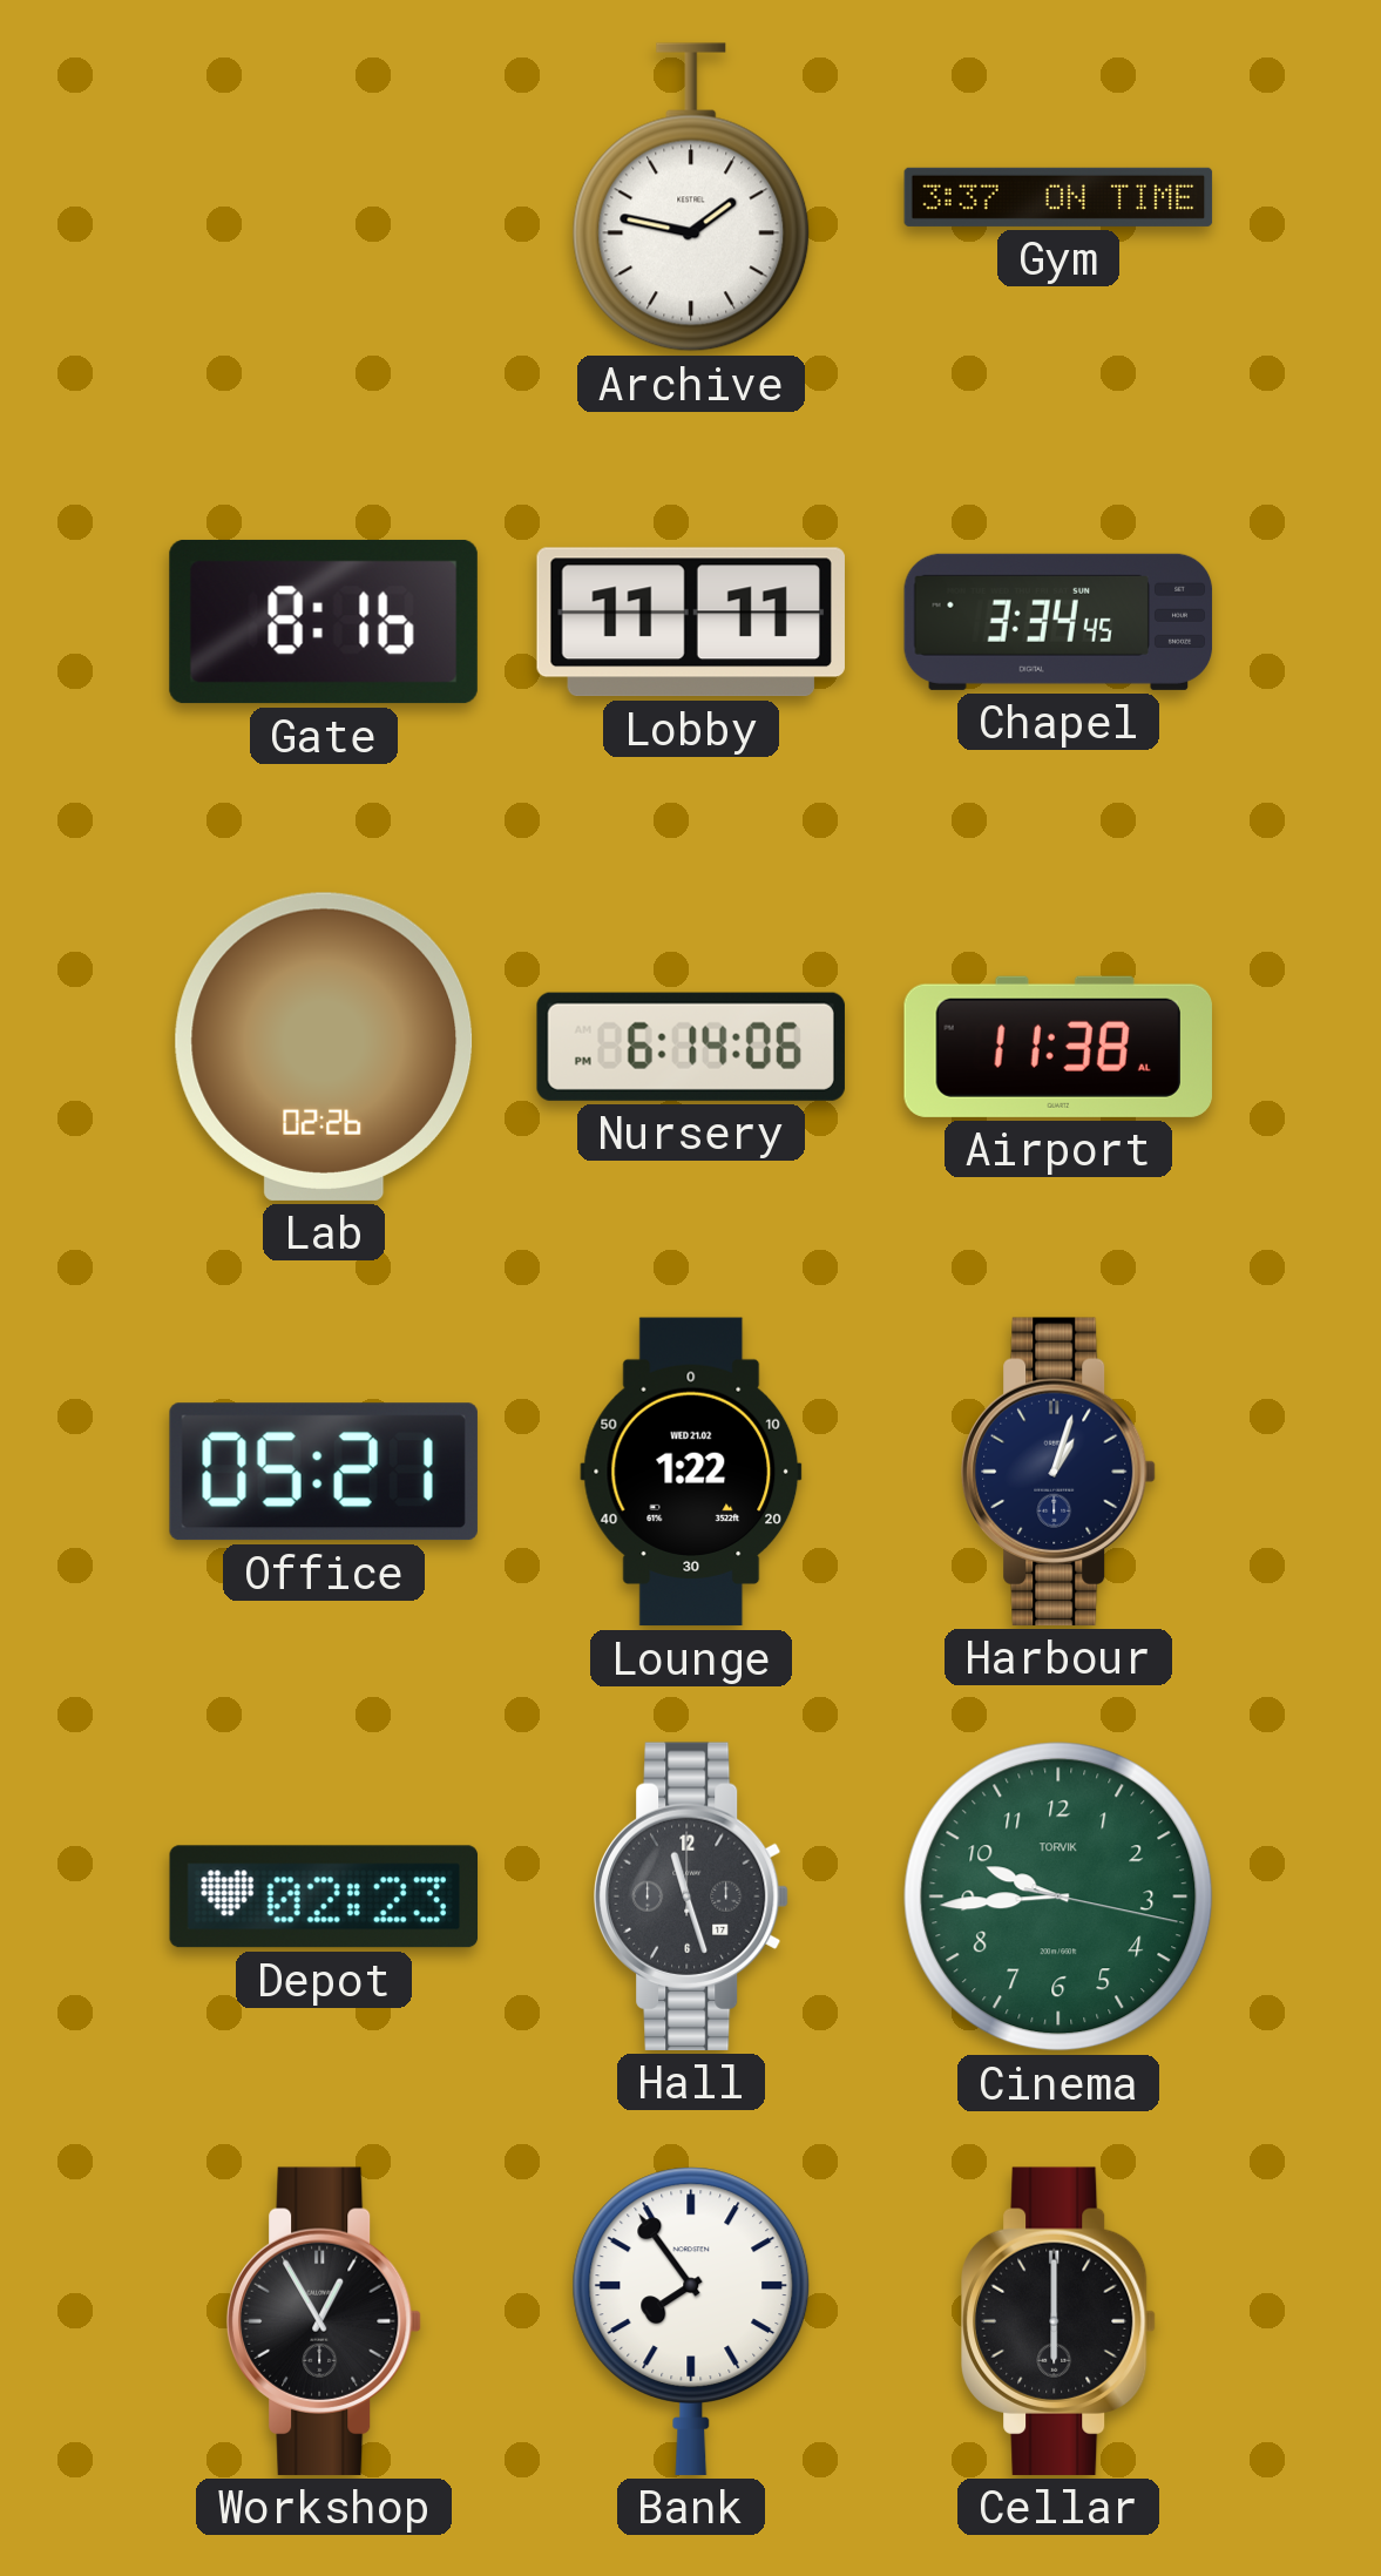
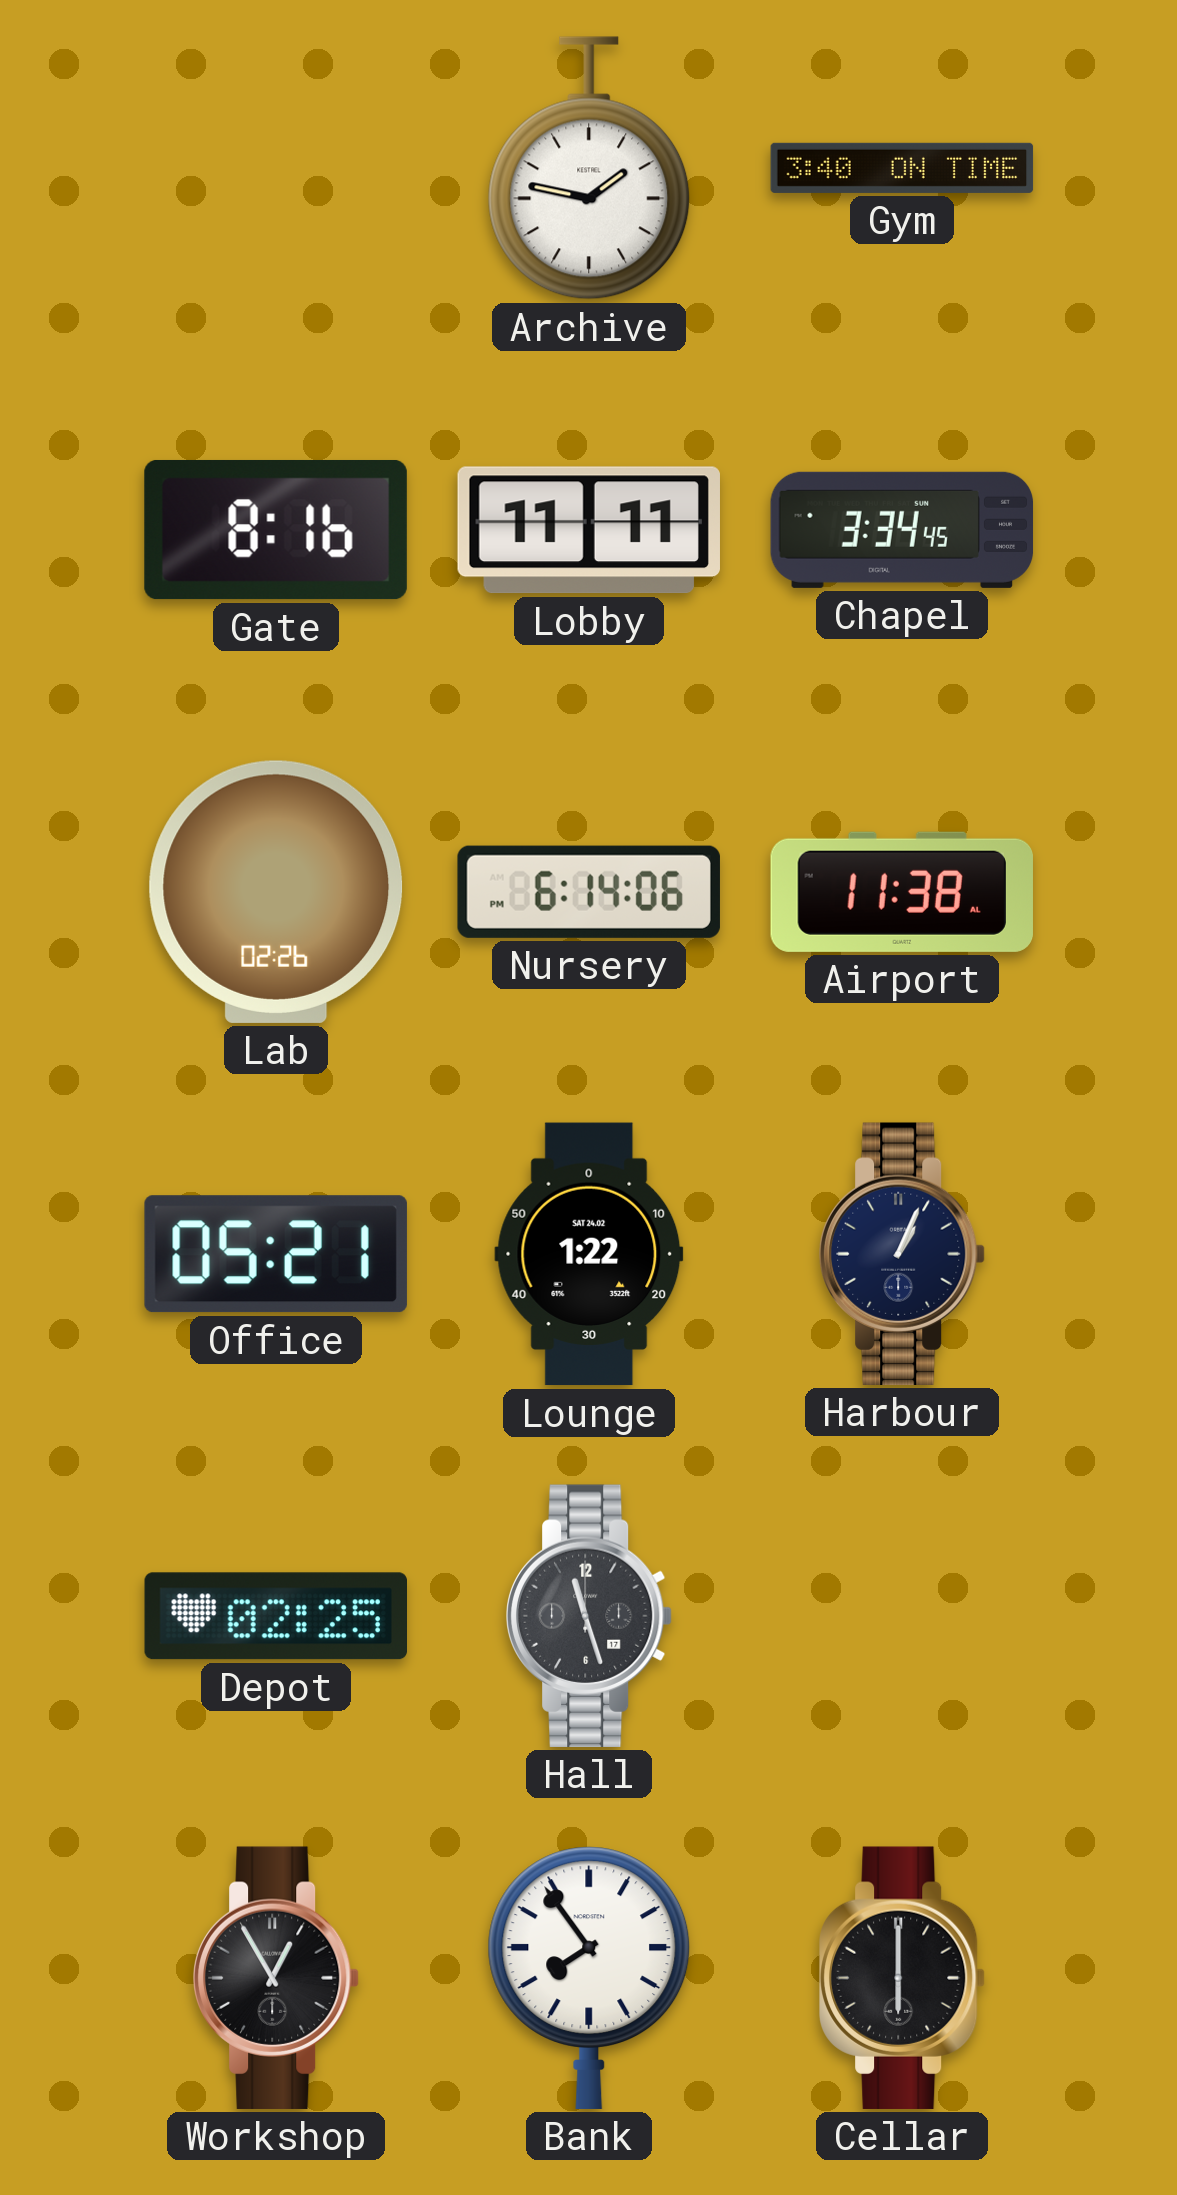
Gym: 3:37 -> 3:40 (902, 168)
Lounge date: WED 21.02 -> SAT 24.02 (589, 1254)
Harbour: 1:03 -> 1:04 (903, 1254)
Depot: 02:23 -> 02:25 (275, 1616)
Cinema: 9:44 -> none (1058, 1896)
